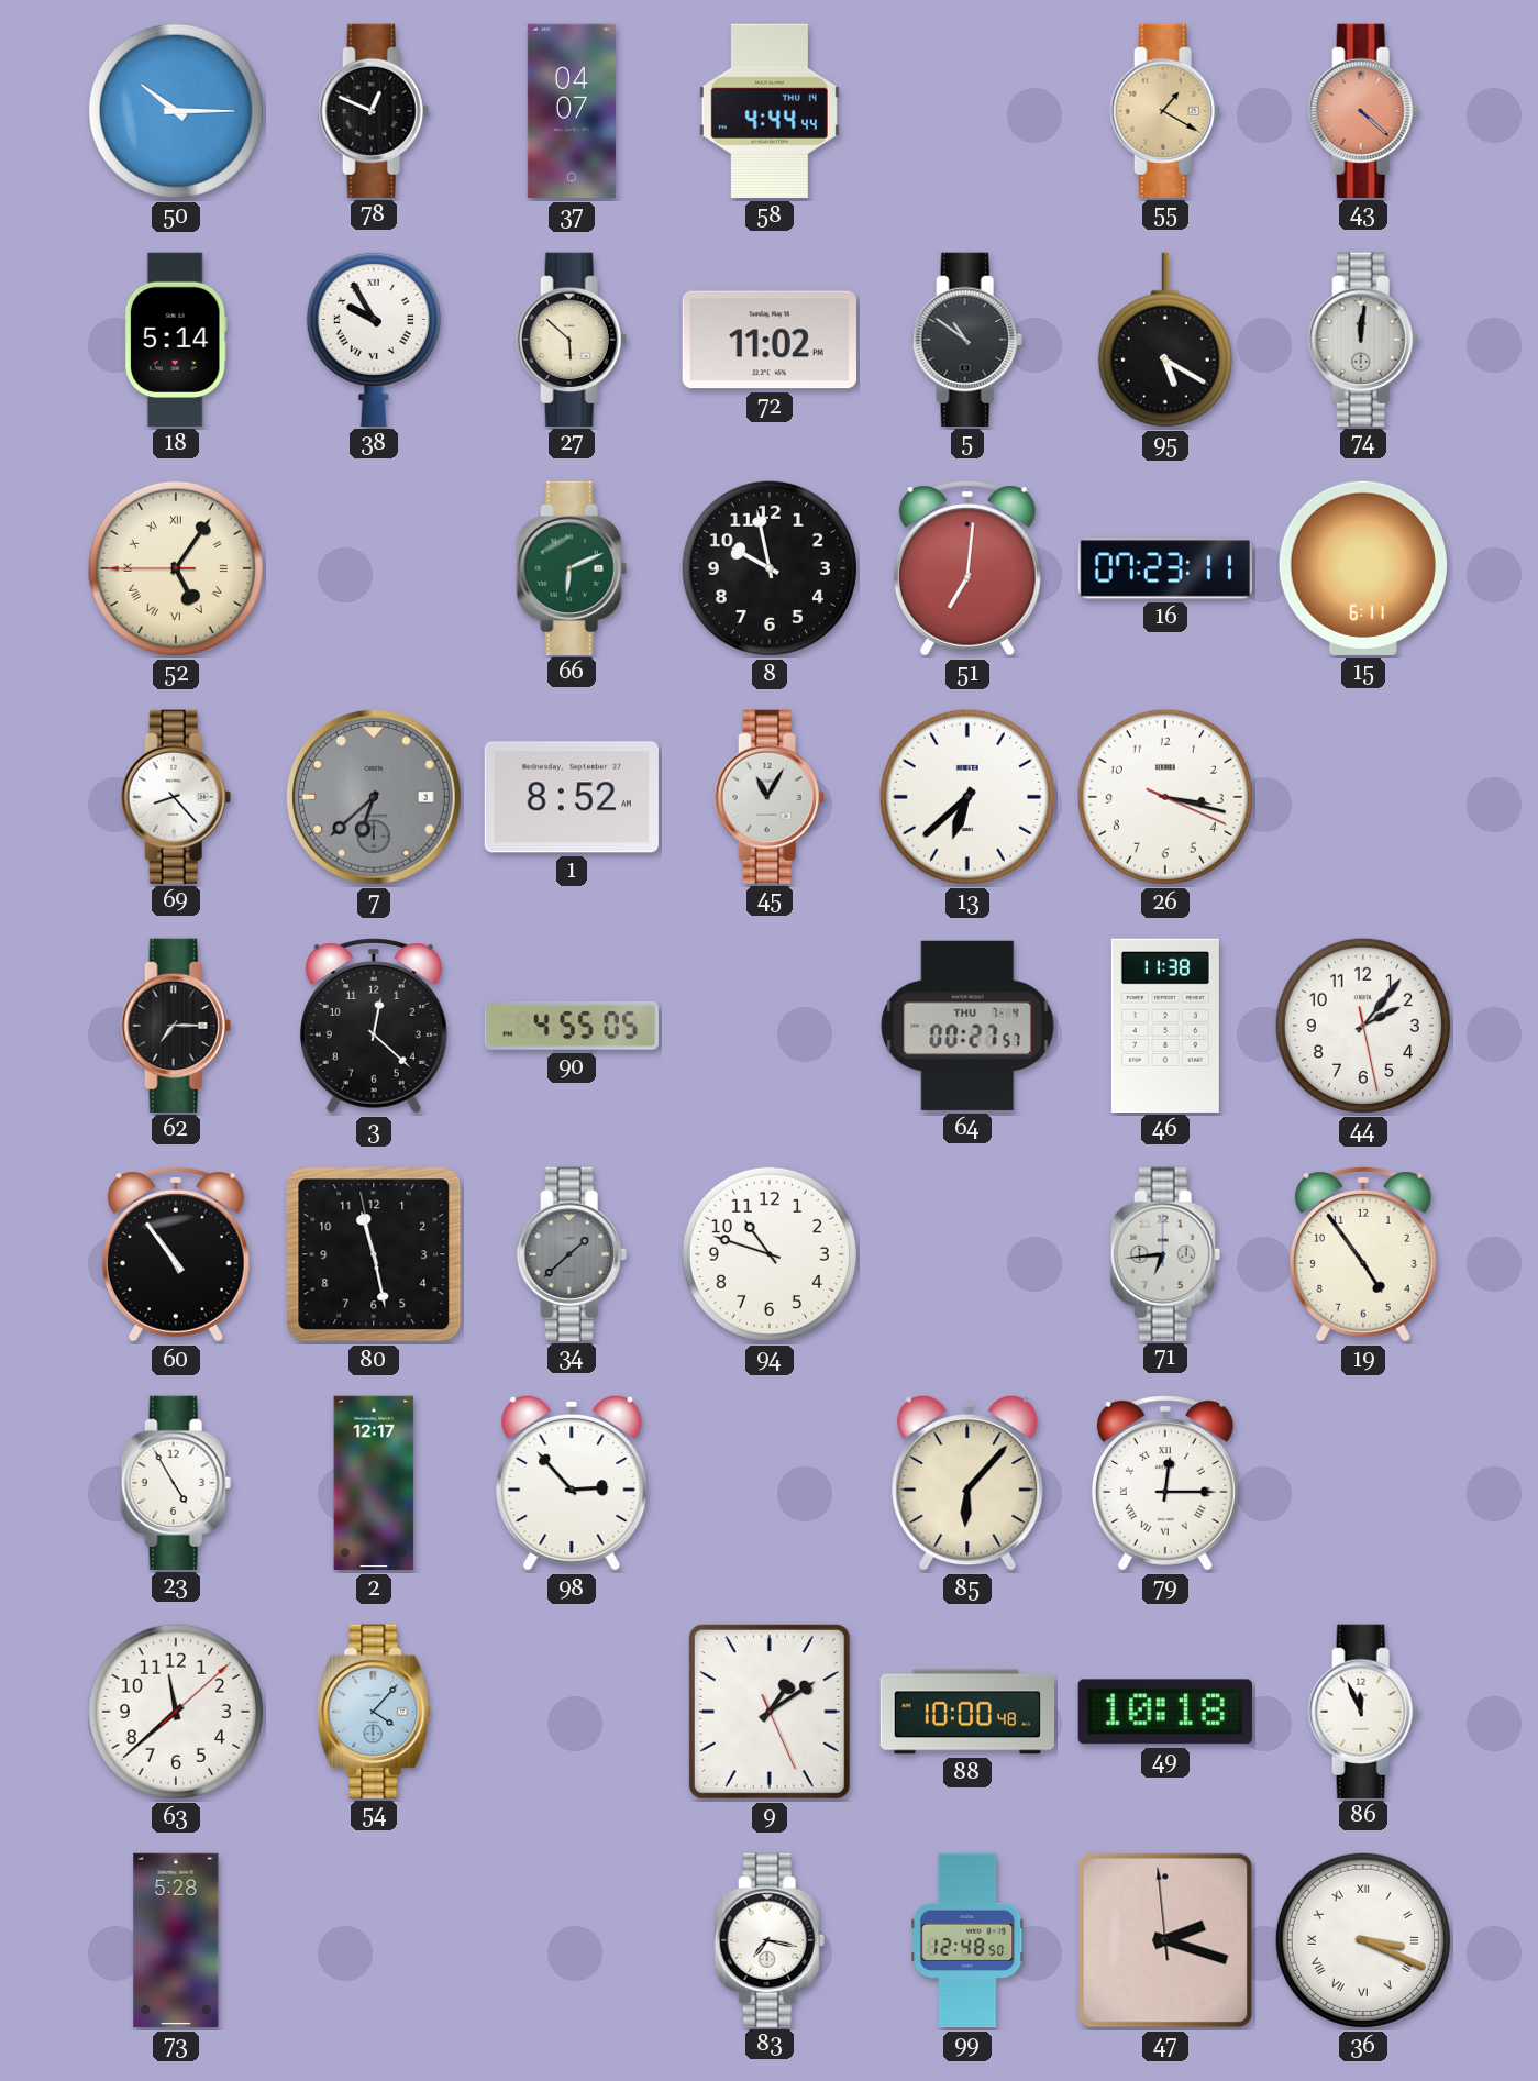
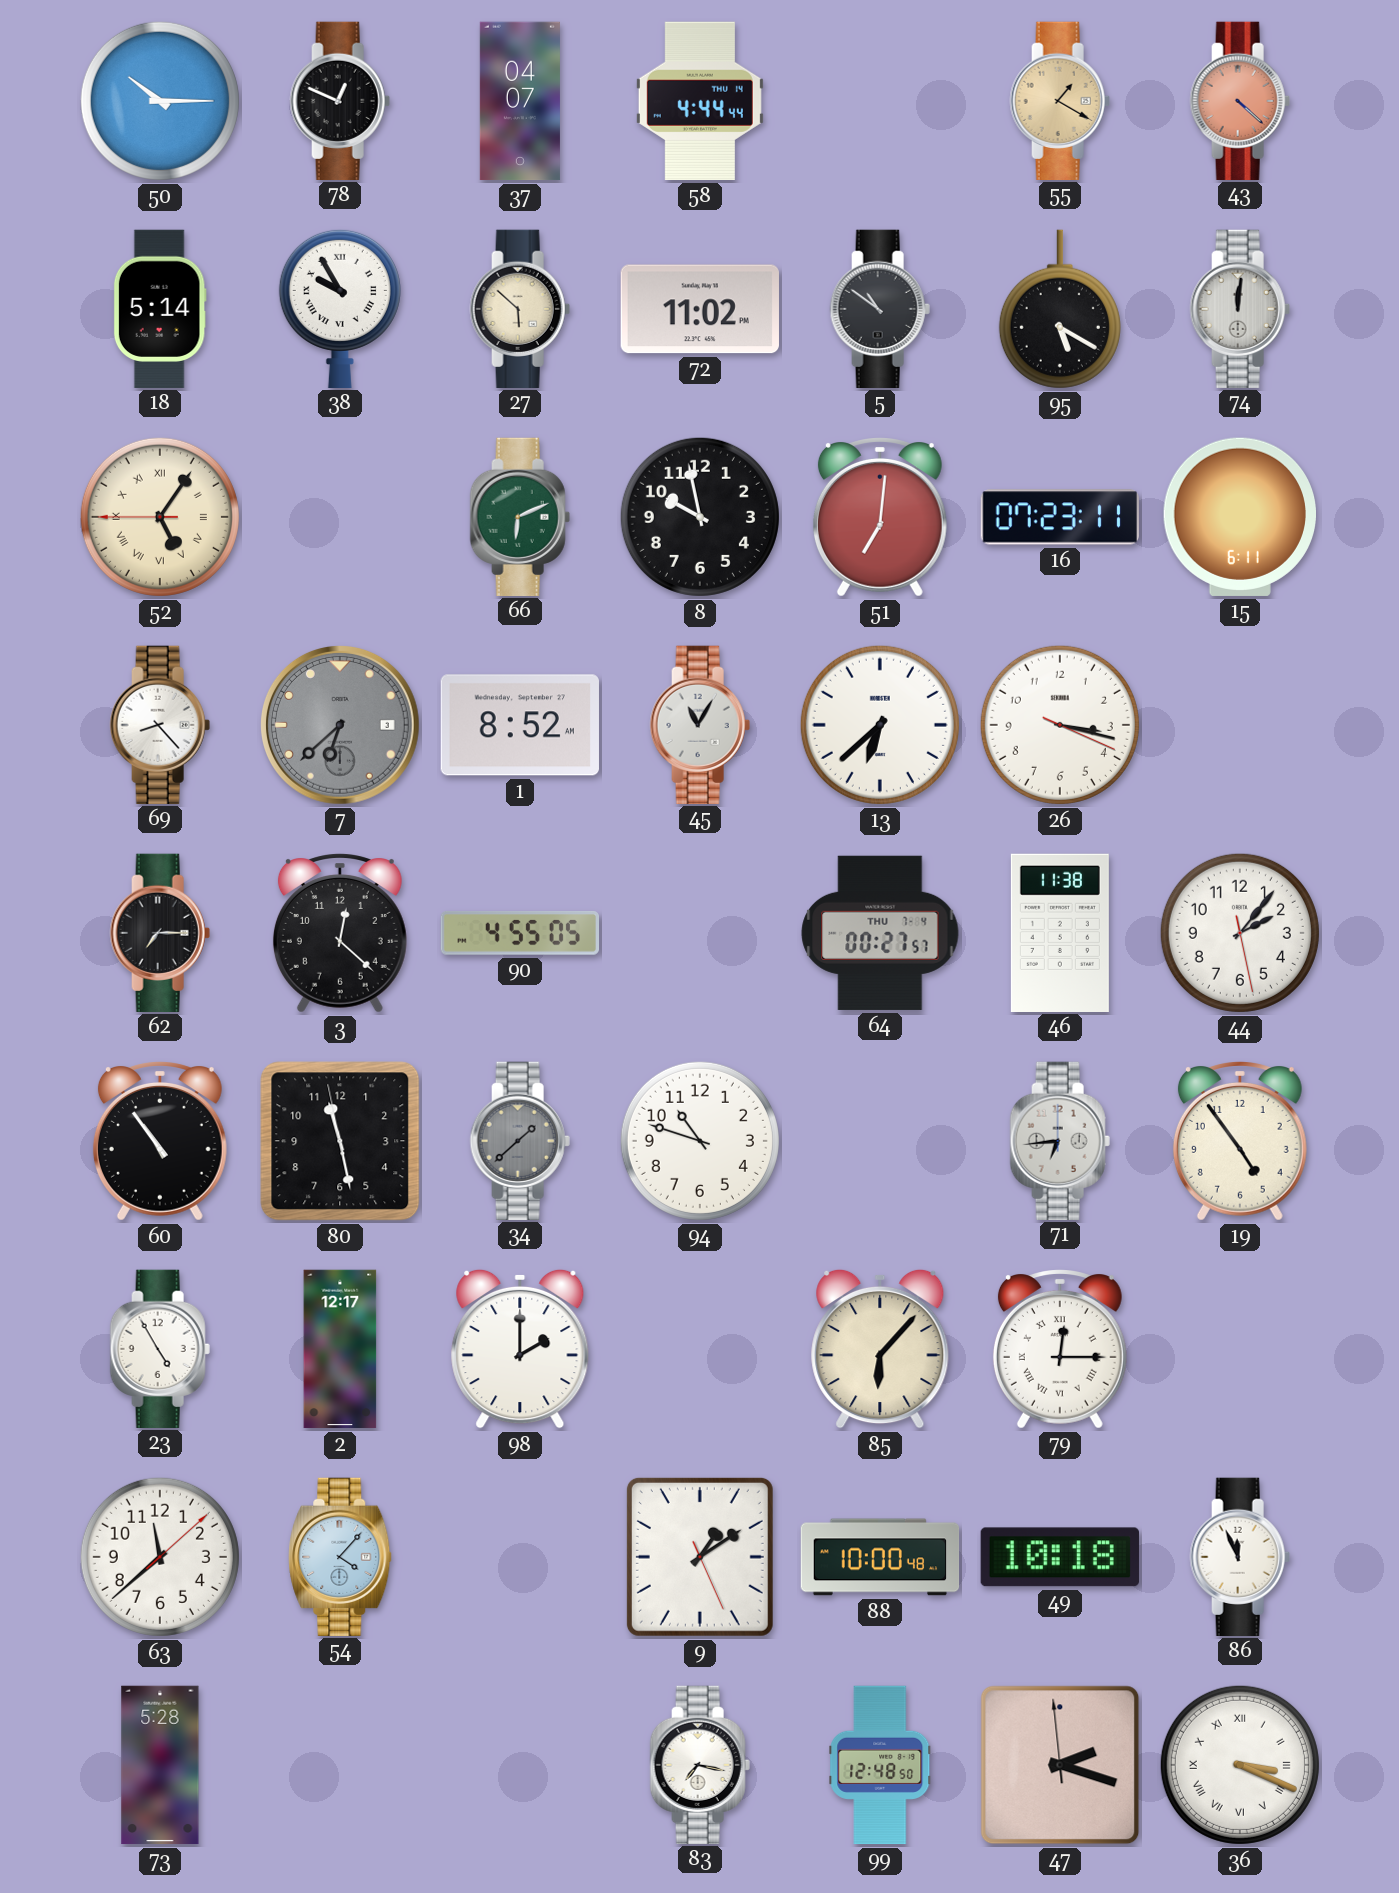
98: 2:53 -> 2:00 (520, 1349)
